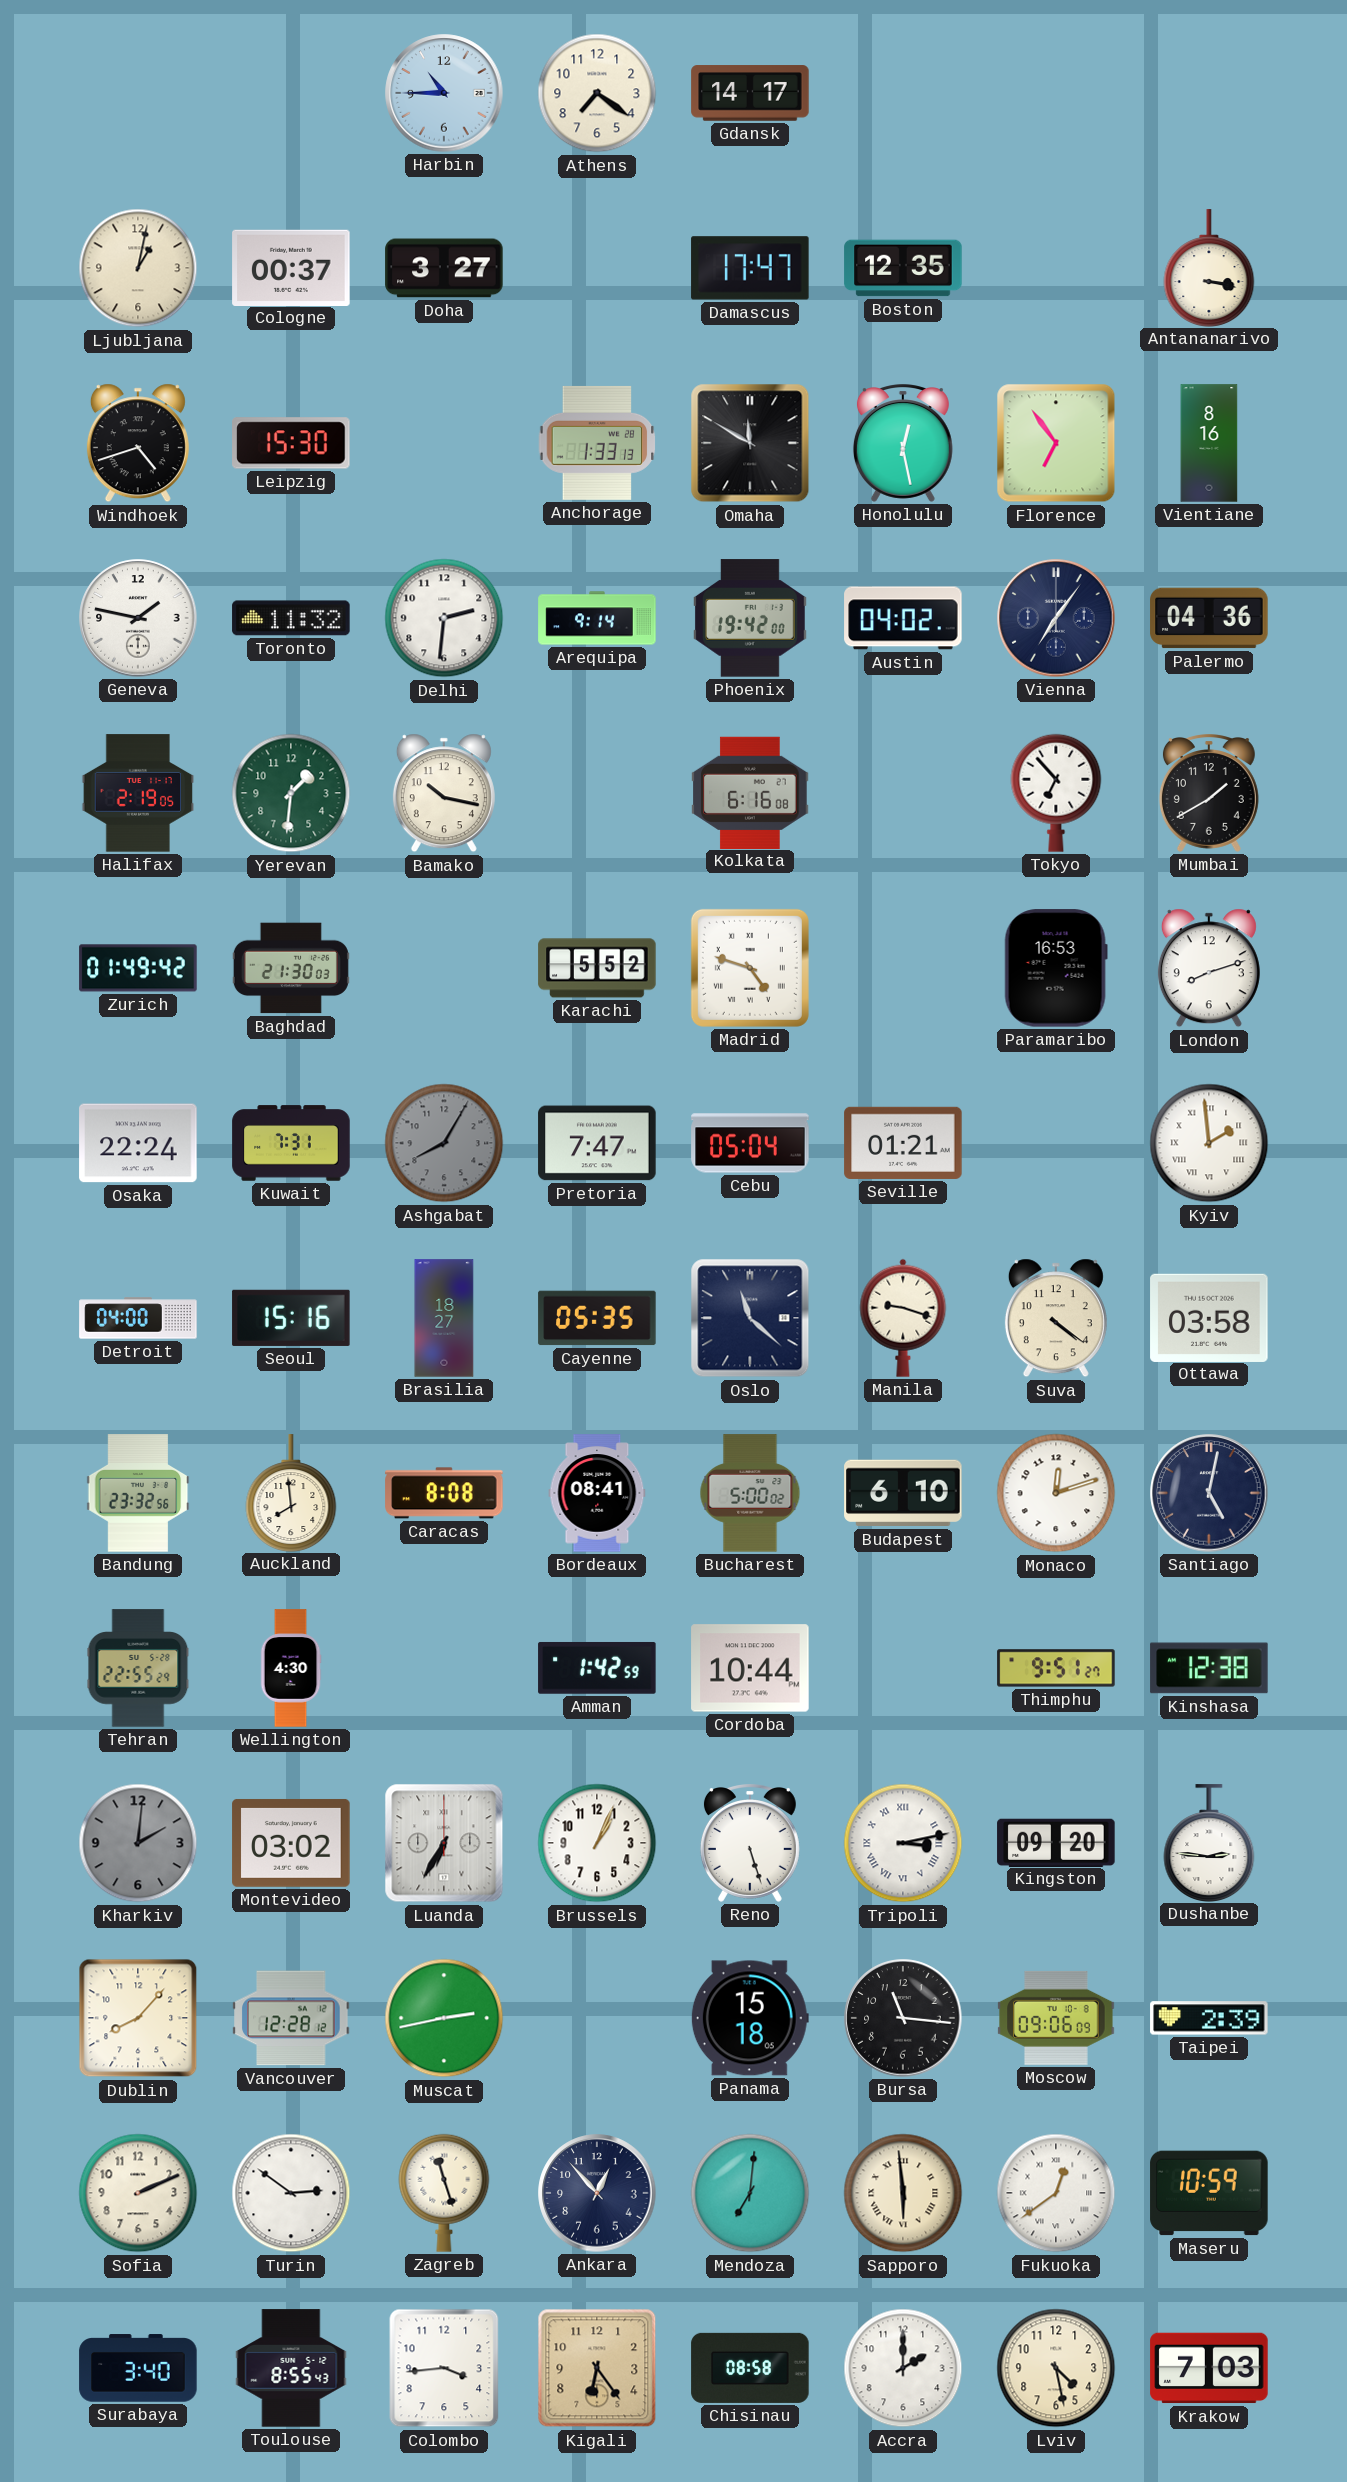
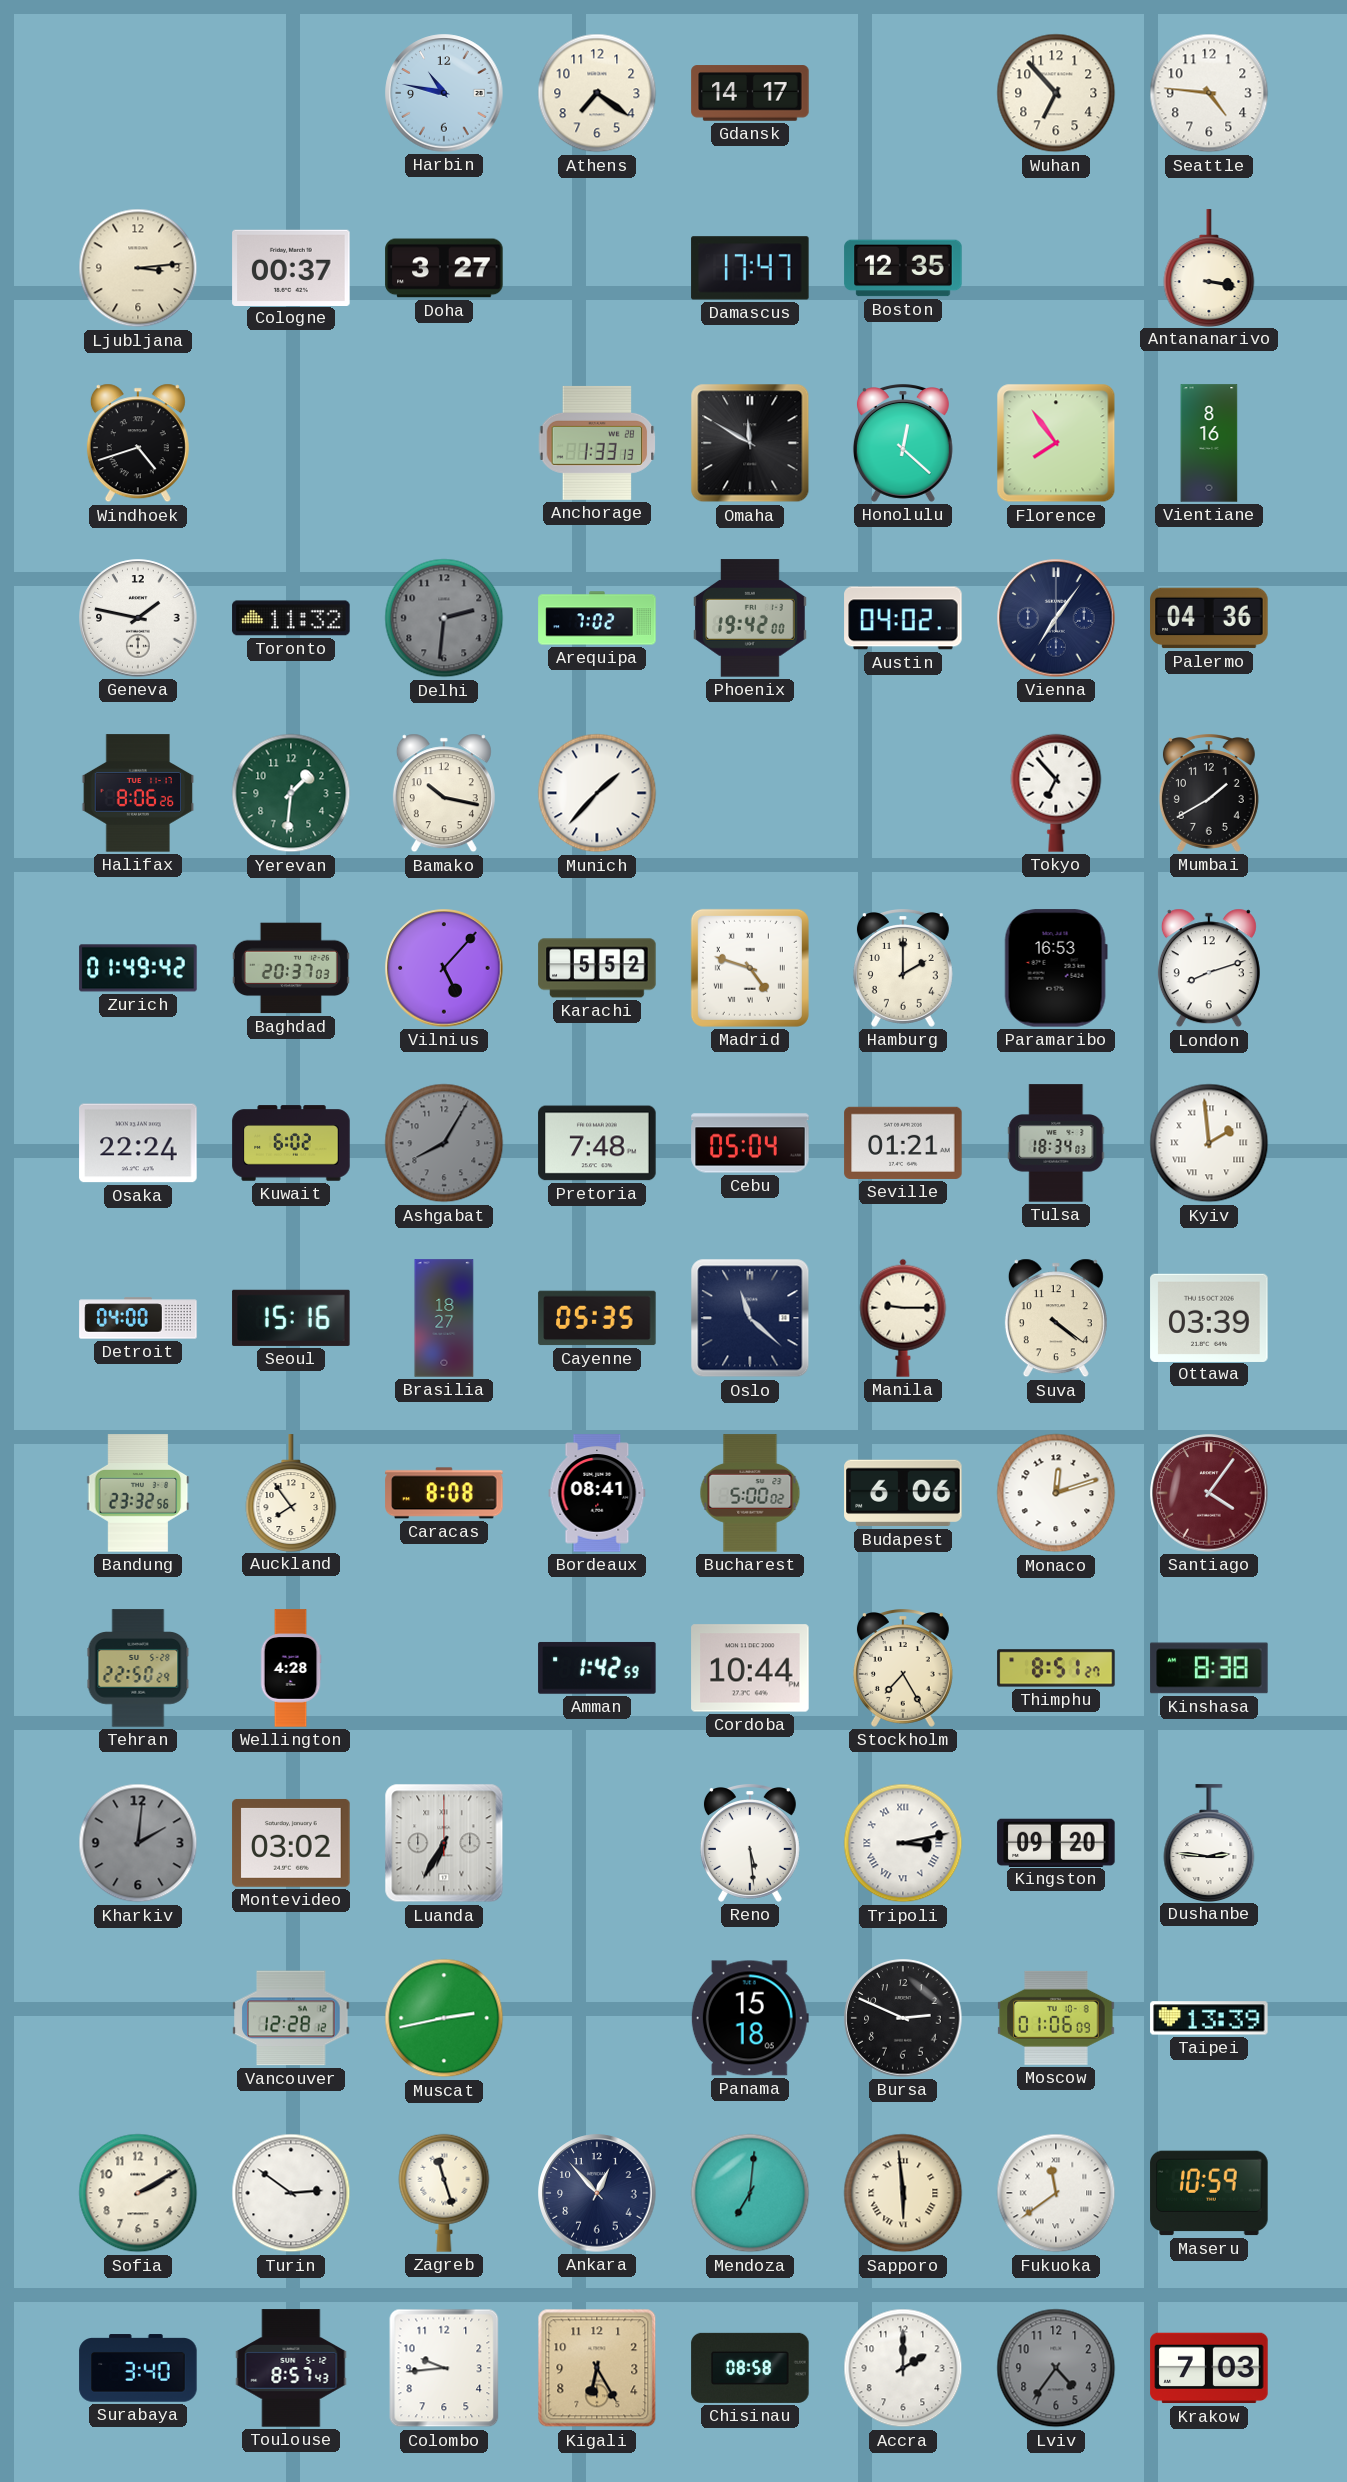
Harbin: 10:45 -> 10:47 (444, 93)
Wuhan: none -> 6:53 (1056, 93)
Seattle: none -> 4:46 (1209, 93)
Ljubljana: 1:02 -> 3:14 (138, 268)
Leipzig: 15:30 -> none (291, 443)
Honolulu: 12:28 -> 12:22 (903, 443)
Florence: 6:54 -> 7:54 (1056, 443)
Delhi dial: white -> grey (444, 618)
Arequipa: 9:14 -> 7:02 (597, 618)
Halifax: 2:19 -> 8:06 (138, 793)
Munich: none -> 1:37 (597, 793)
Kolkata: 6:16 -> none (750, 792)
Baghdad: 21:30 -> 20:37 (291, 968)
Vilnius: none -> 5:07 (444, 968)
Hamburg: none -> 2:00 (903, 968)
Kuwait: 7:31 -> 6:02 (291, 1143)
Pretoria: 7:47 -> 7:48 (597, 1143)
Tulsa: none -> 18:34 (1056, 1143)
Manila: 9:18 -> 9:15 (903, 1318)
Ottawa: 03:58 -> 03:39 (1209, 1317)
Auckland: 7:59 -> 7:54 (291, 1493)
Budapest: 6:10 -> 6:06 (903, 1493)
Santiago: 5:02 -> 4:06 (1209, 1493)
Santiago dial: navy -> burgundy (1209, 1493)
Tehran: 22:55 -> 22:50 (138, 1668)
Wellington: 4:30 -> 4:28 (291, 1668)
Stockholm: none -> 7:25 (903, 1668)
Thimphu: 9:51 -> 8:51 (1056, 1668)
Kinshasa: 12:38 -> 8:38 (1209, 1668)
Brussels: 1:04 -> none (597, 1843)
Reno: 5:27 -> 5:29 (750, 1843)
Dublin: 8:07 -> none (138, 2018)
Bursa: 11:16 -> 2:49 (903, 2018)
Moscow: 09:06 -> 01:06 (1056, 2018)
Taipei: 2:39 -> 13:39 (1209, 2018)
Sofia: 2:11 -> 2:10 (138, 2193)
Fukuoka: 12:39 -> 11:39 (1056, 2193)
Toulouse: 8:55 -> 8:57 (291, 2368)
Colombo: 3:44 -> 9:44 (444, 2368)
Kigali: 6:24 -> 6:25 (597, 2368)
Lviv: 4:28 -> 4:36 (1056, 2368)
Lviv dial: cream -> grey (1056, 2368)
